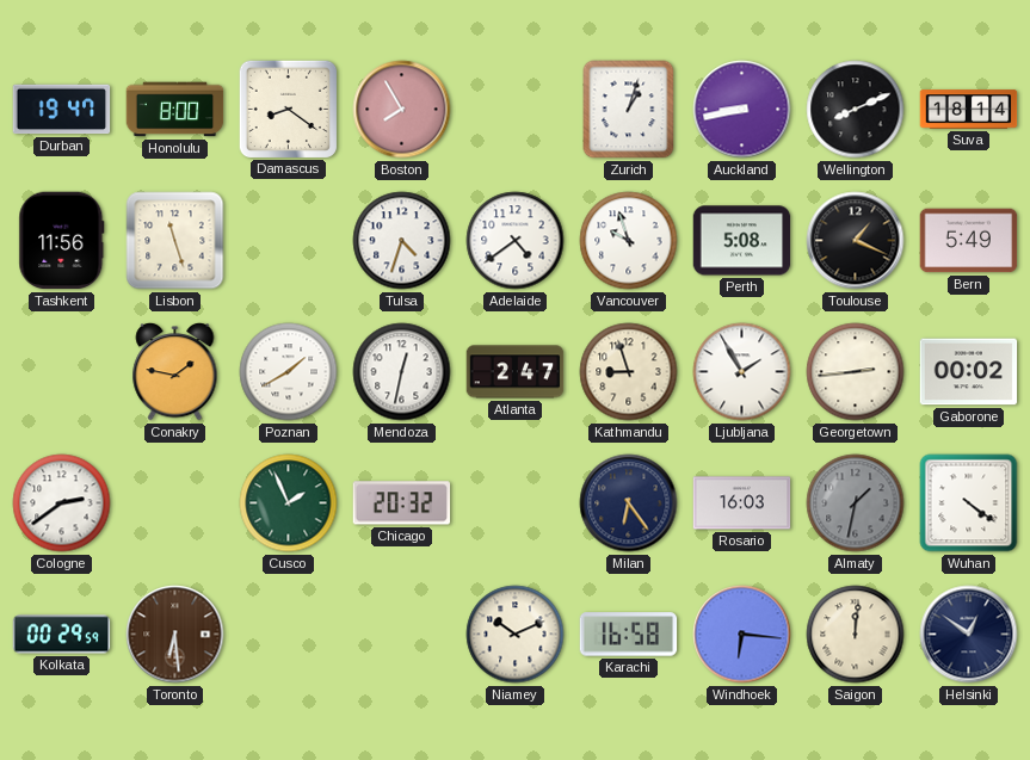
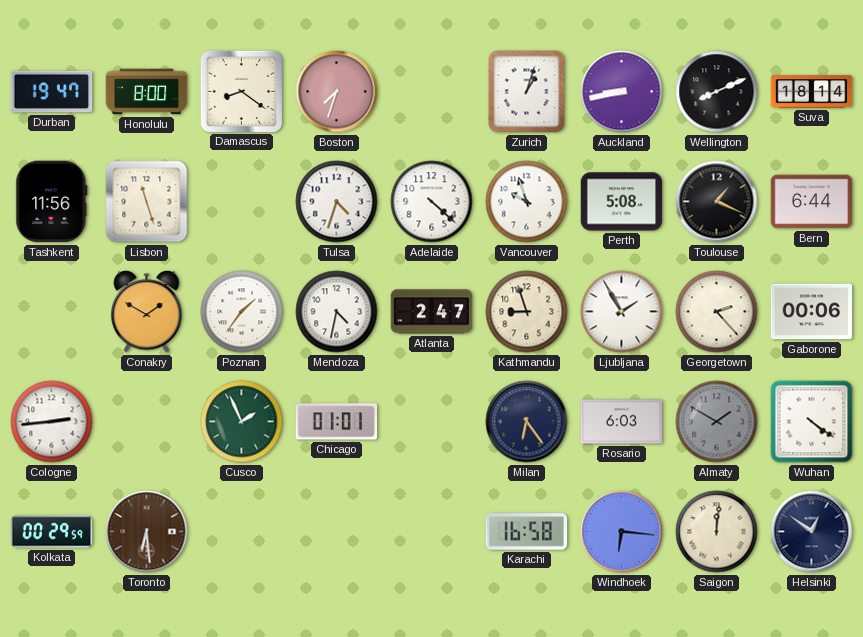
Boston: 7:55 -> 7:33 (337, 92)
Adelaide: 4:39 -> 4:22 (432, 202)
Bern: 5:49 -> 6:44 (812, 202)
Conakry: 1:47 -> 1:50 (147, 312)
Poznan: 1:40 -> 1:36 (242, 312)
Mendoza: 12:32 -> 4:32 (337, 312)
Georgetown: 2:44 -> 2:23 (717, 312)
Gaborone: 00:02 -> 00:06 (812, 312)
Cologne: 2:39 -> 2:44 (52, 422)
Chicago: 20:32 -> 01:01 (337, 422)
Rosario: 16:03 -> 6:03 (622, 422)
Almaty: 1:32 -> 1:50 (717, 422)
Niamey: 10:11 -> none (516, 635)
